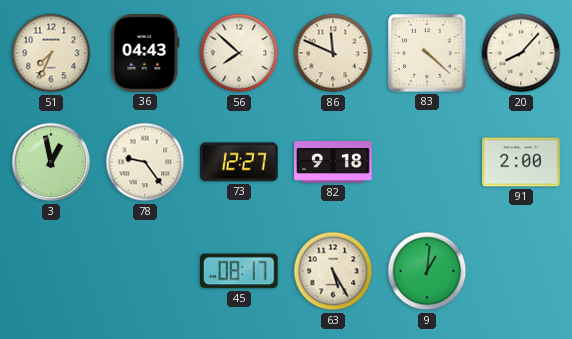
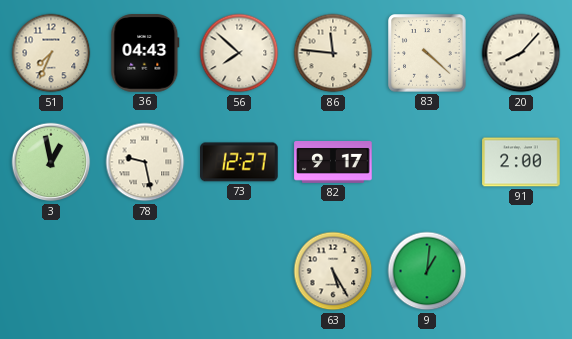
86: 11:49 -> 11:46 (333, 53)
78: 9:24 -> 9:28 (145, 162)
82: 9:18 -> 9:17 (333, 163)
45: 08:17 -> none (240, 271)
